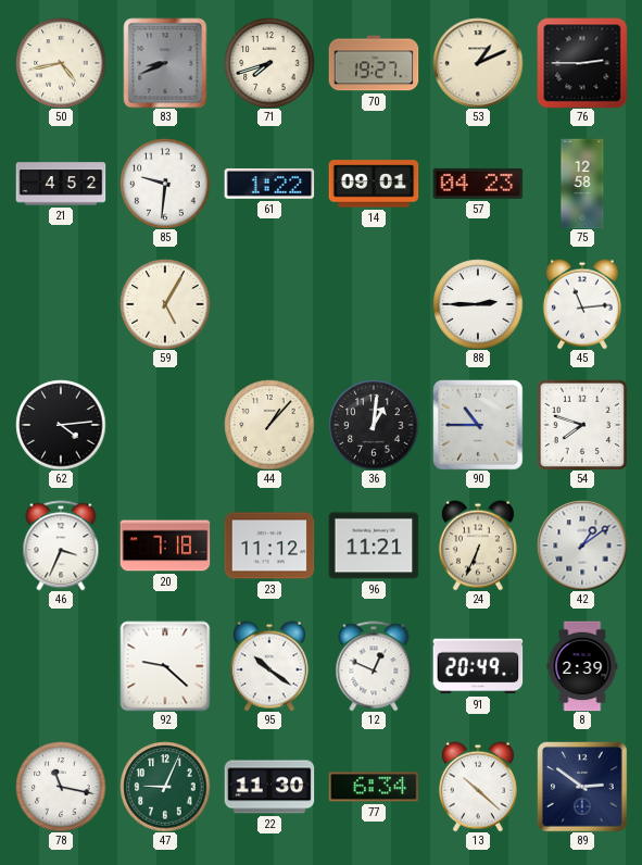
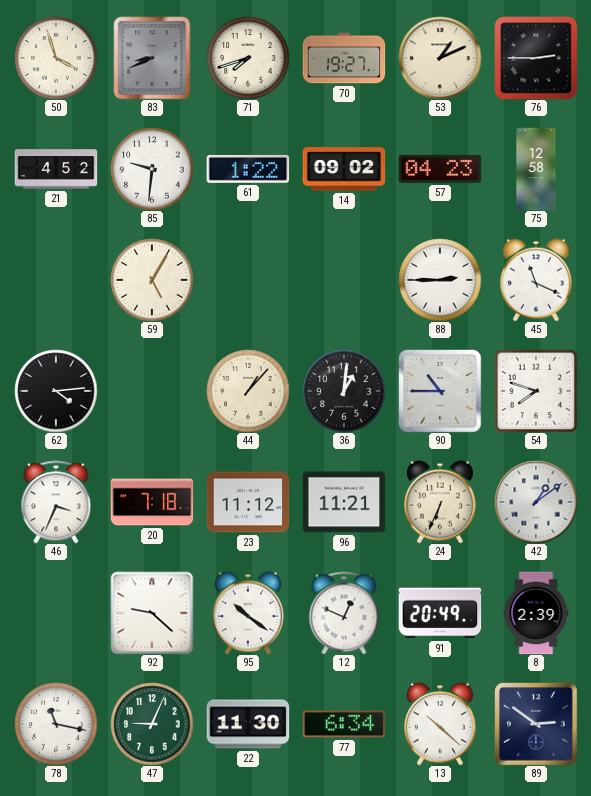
50: 4:43 -> 3:57 (56, 58)
14: 09:01 -> 09:02 (344, 169)
45: 11:14 -> 11:19 (536, 280)
